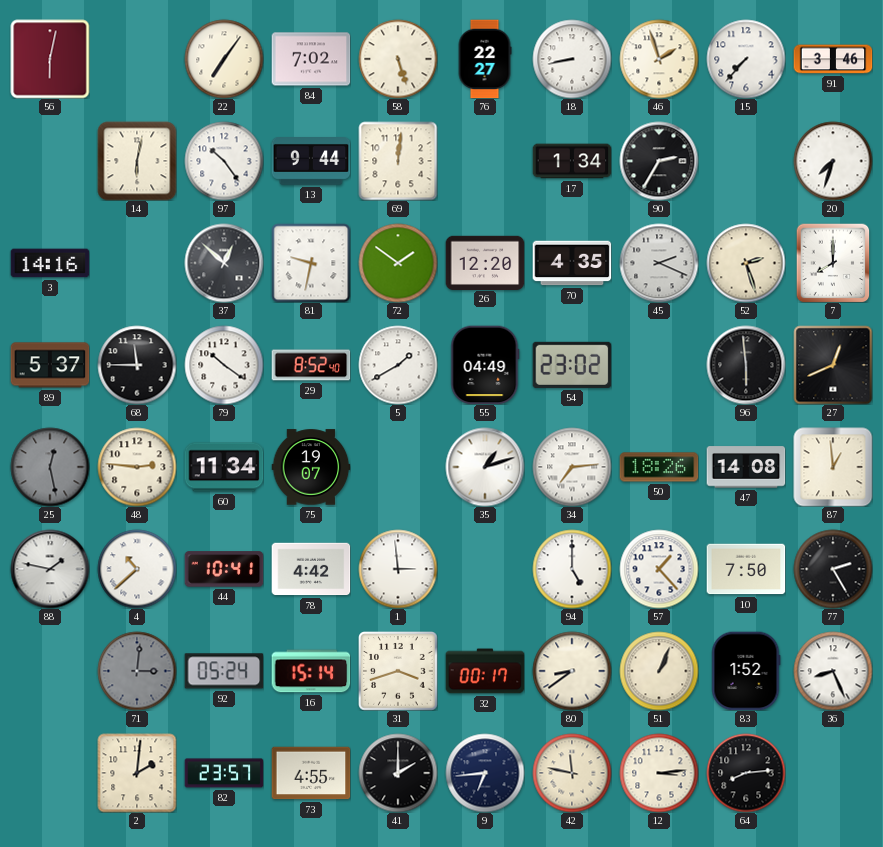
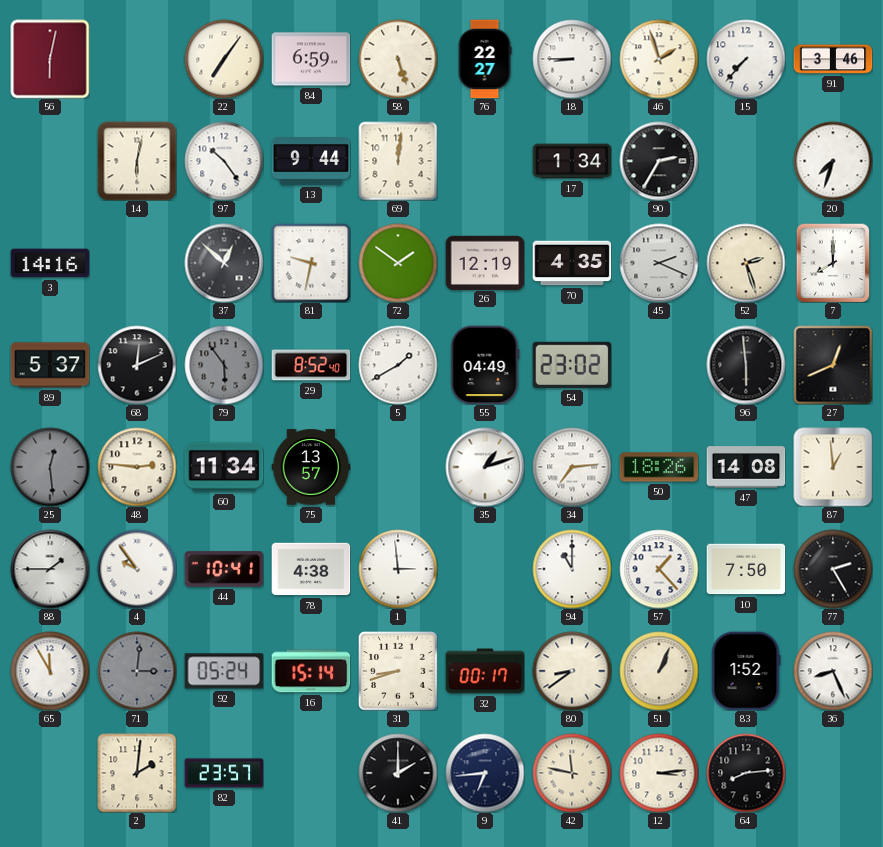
84: 7:02 -> 6:59 (311, 59)
18: 8:43 -> 8:45 (572, 59)
26: 12:20 -> 12:19 (485, 262)
68: 11:45 -> 12:11 (137, 365)
79: 10:21 -> 5:54 (224, 365)
79 dial: white -> grey (224, 365)
25: 12:28 -> 12:29 (50, 467)
75: 19:07 -> 13:57 (311, 467)
88: 1:47 -> 1:45 (50, 569)
4: 10:38 -> 9:54 (137, 569)
78: 4:42 -> 4:38 (311, 569)
94: 5:00 -> 11:00 (572, 569)
65: none -> 11:55 (50, 671)
31: 3:42 -> 8:42 (398, 671)
73: 4:55 -> none (311, 773)
